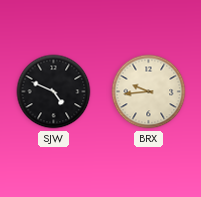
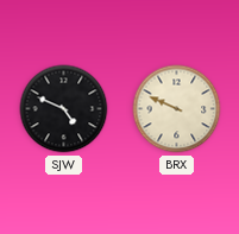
BRX: 9:44 -> 9:49 (177, 109)
